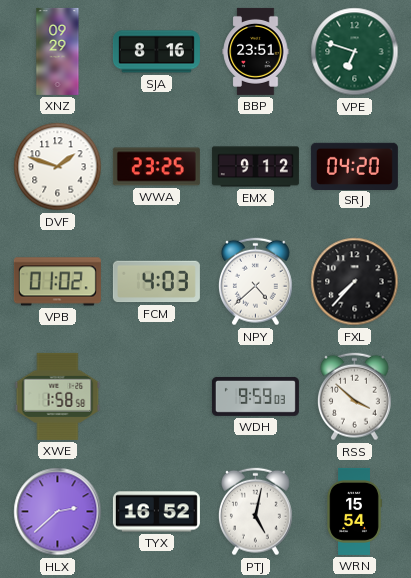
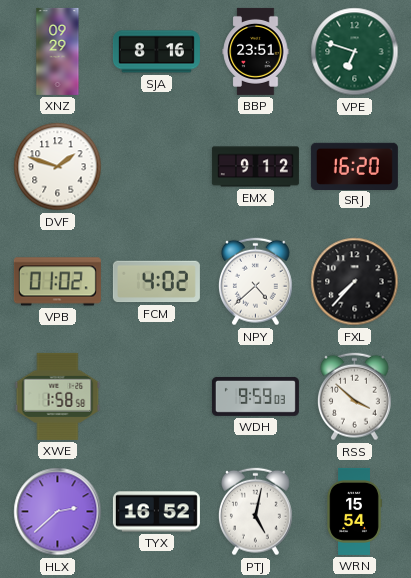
WWA: 23:25 -> none (156, 167)
SRJ: 04:20 -> 16:20 (354, 166)
FCM: 4:03 -> 4:02 (156, 282)
